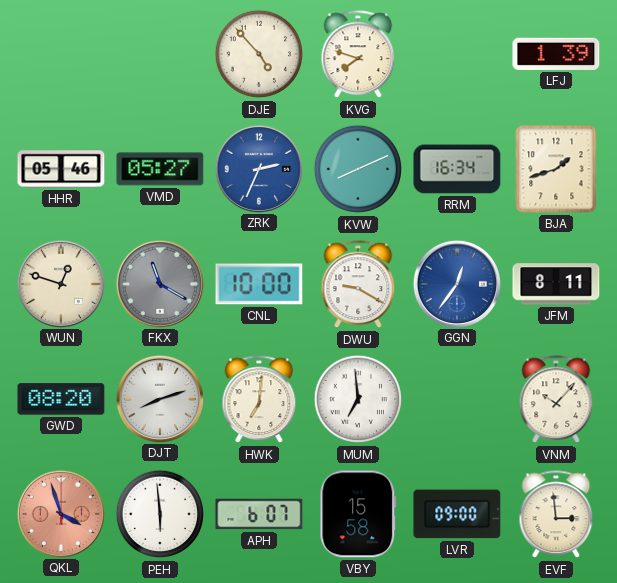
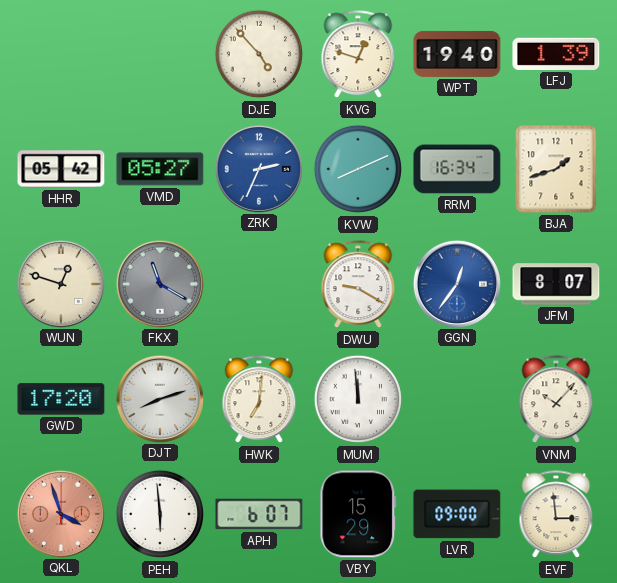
KVG: 7:48 -> 12:48 (358, 55)
WPT: none -> 19:40 (457, 54)
HHR: 05:46 -> 05:42 (61, 169)
CNL: 10:00 -> none (259, 284)
JFM: 8:11 -> 8:07 (556, 284)
GWD: 08:20 -> 17:20 (61, 399)
MUM: 6:59 -> 11:59 (358, 399)
VBY: 15:58 -> 15:29 (358, 514)
